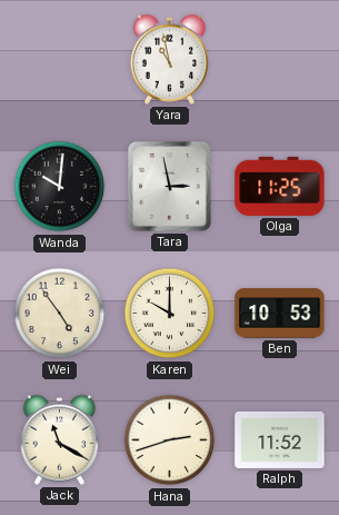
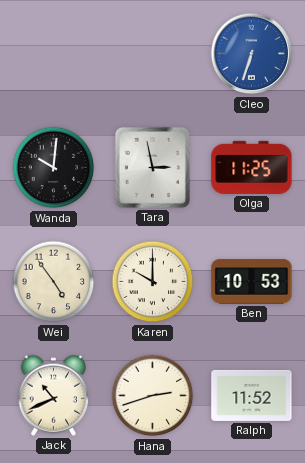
Yara: 10:58 -> none (169, 59)
Cleo: none -> 6:33 (252, 54)
Jack: 11:20 -> 10:41 (53, 395)
